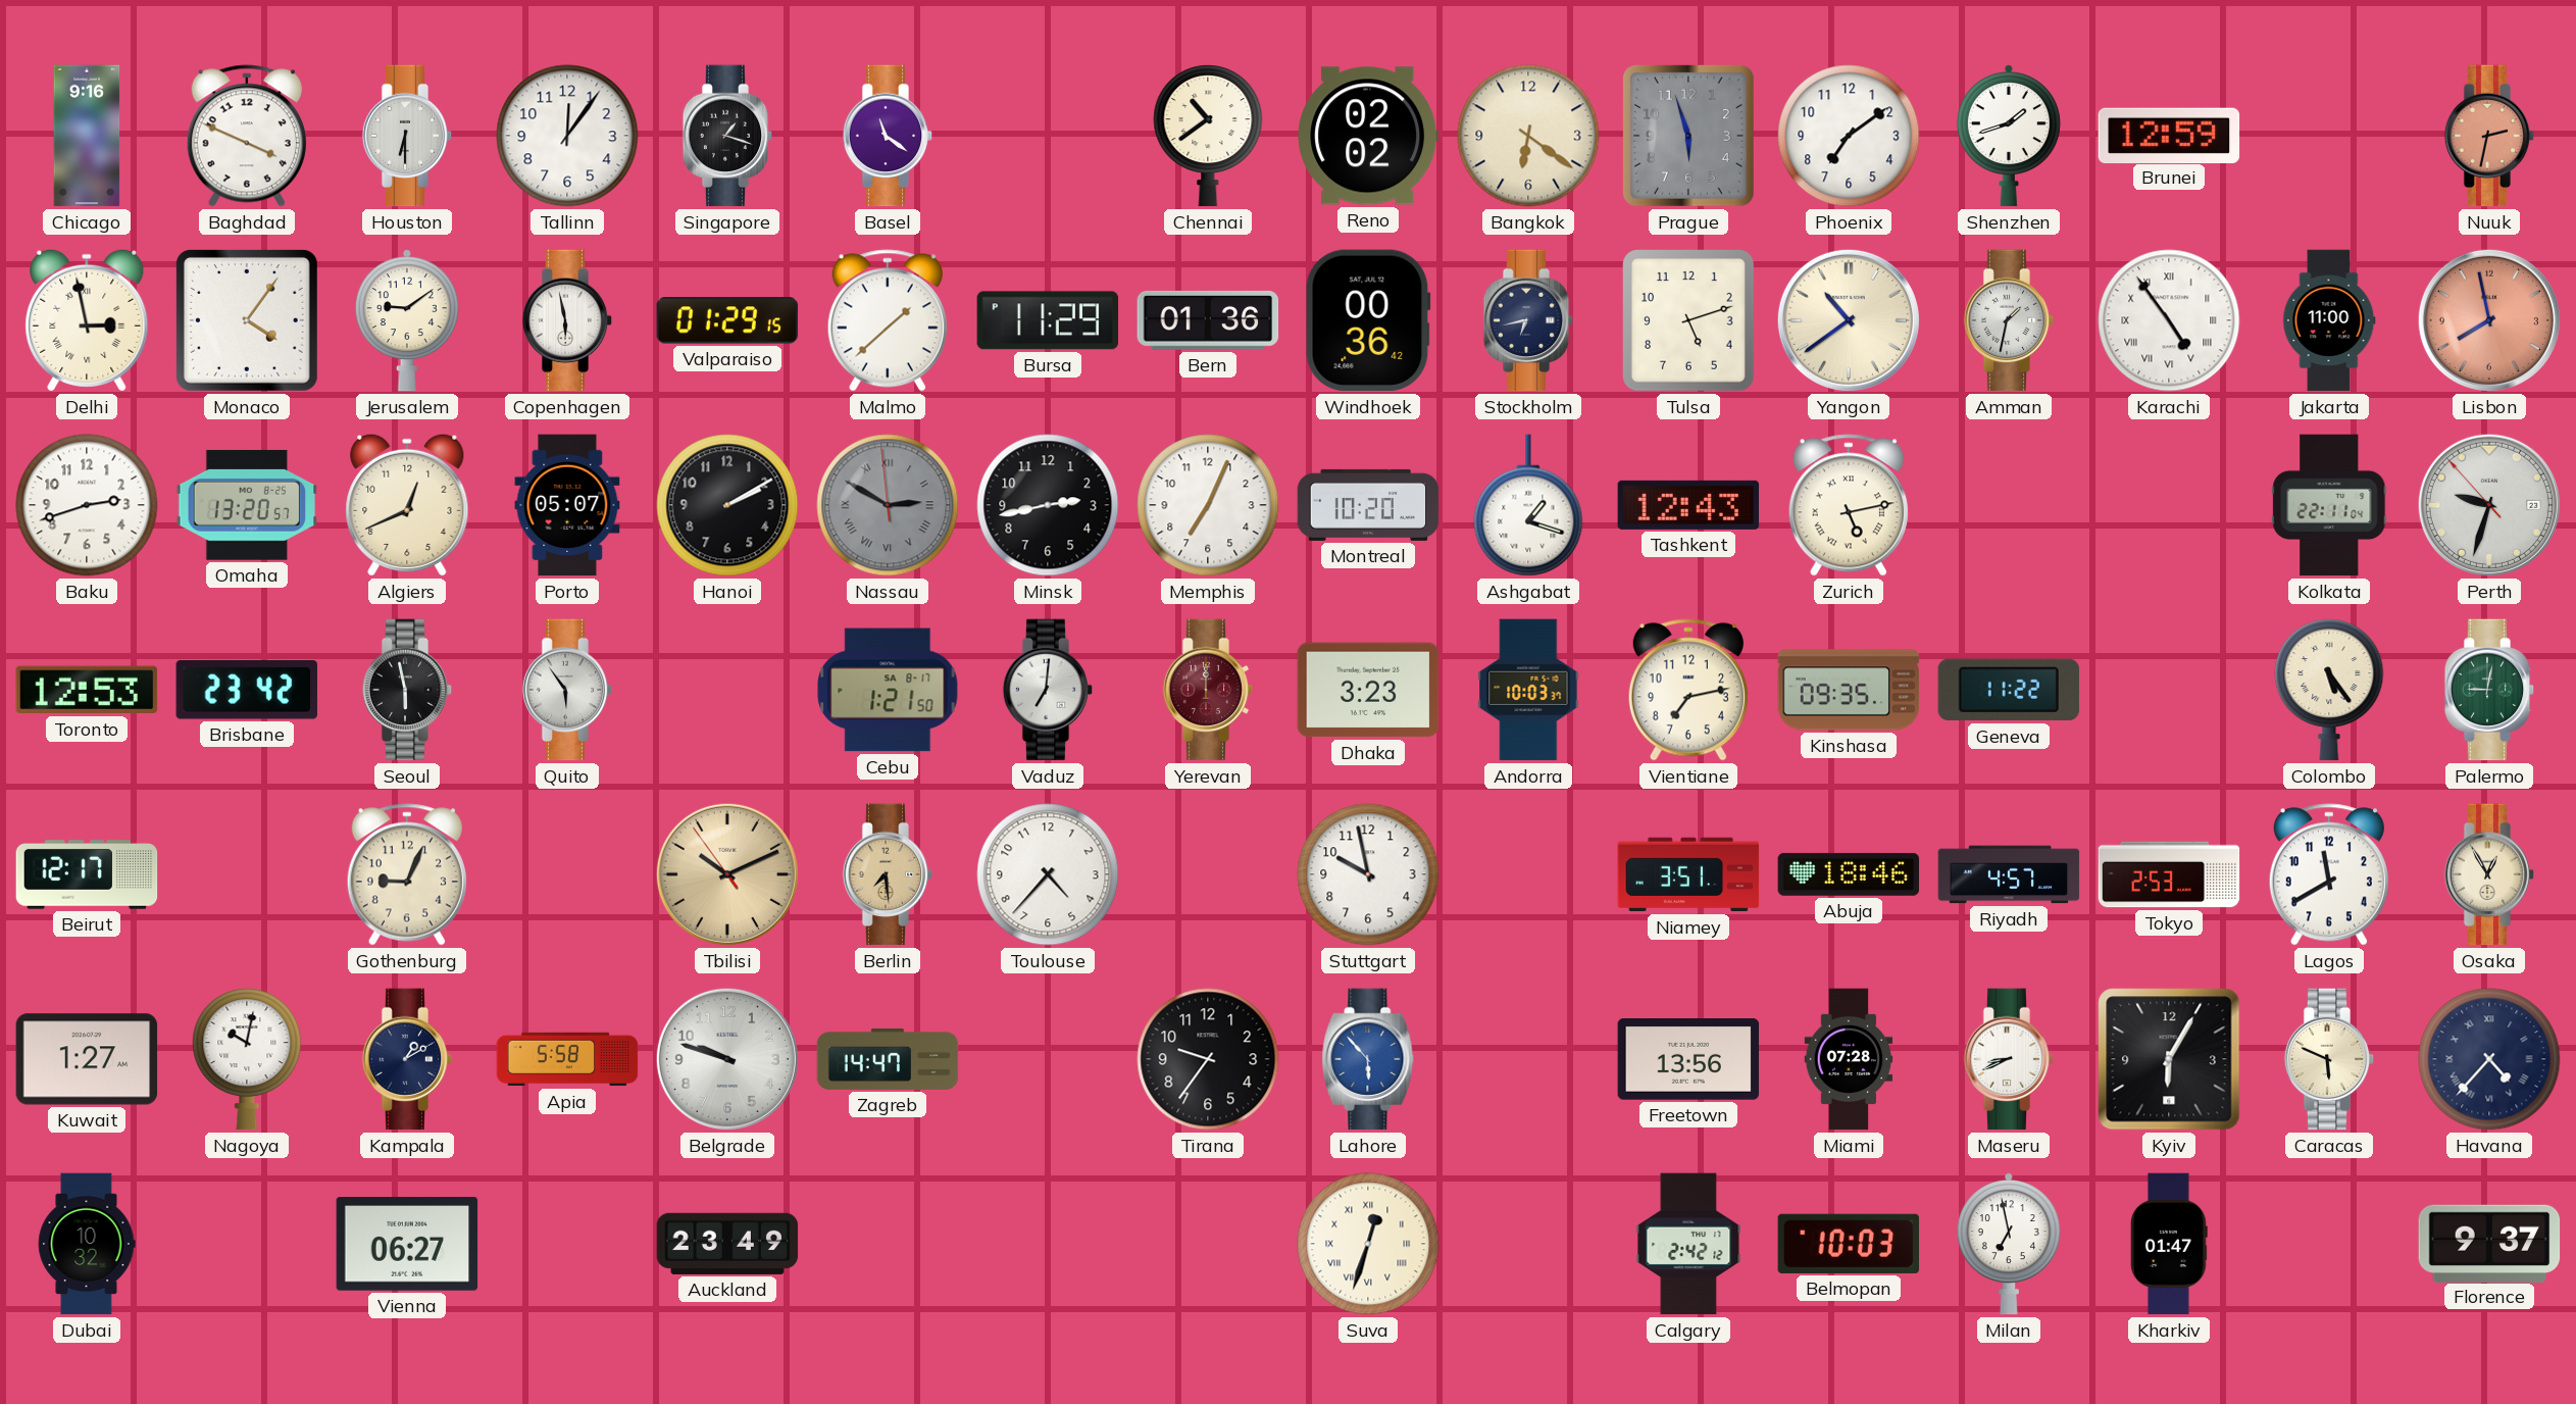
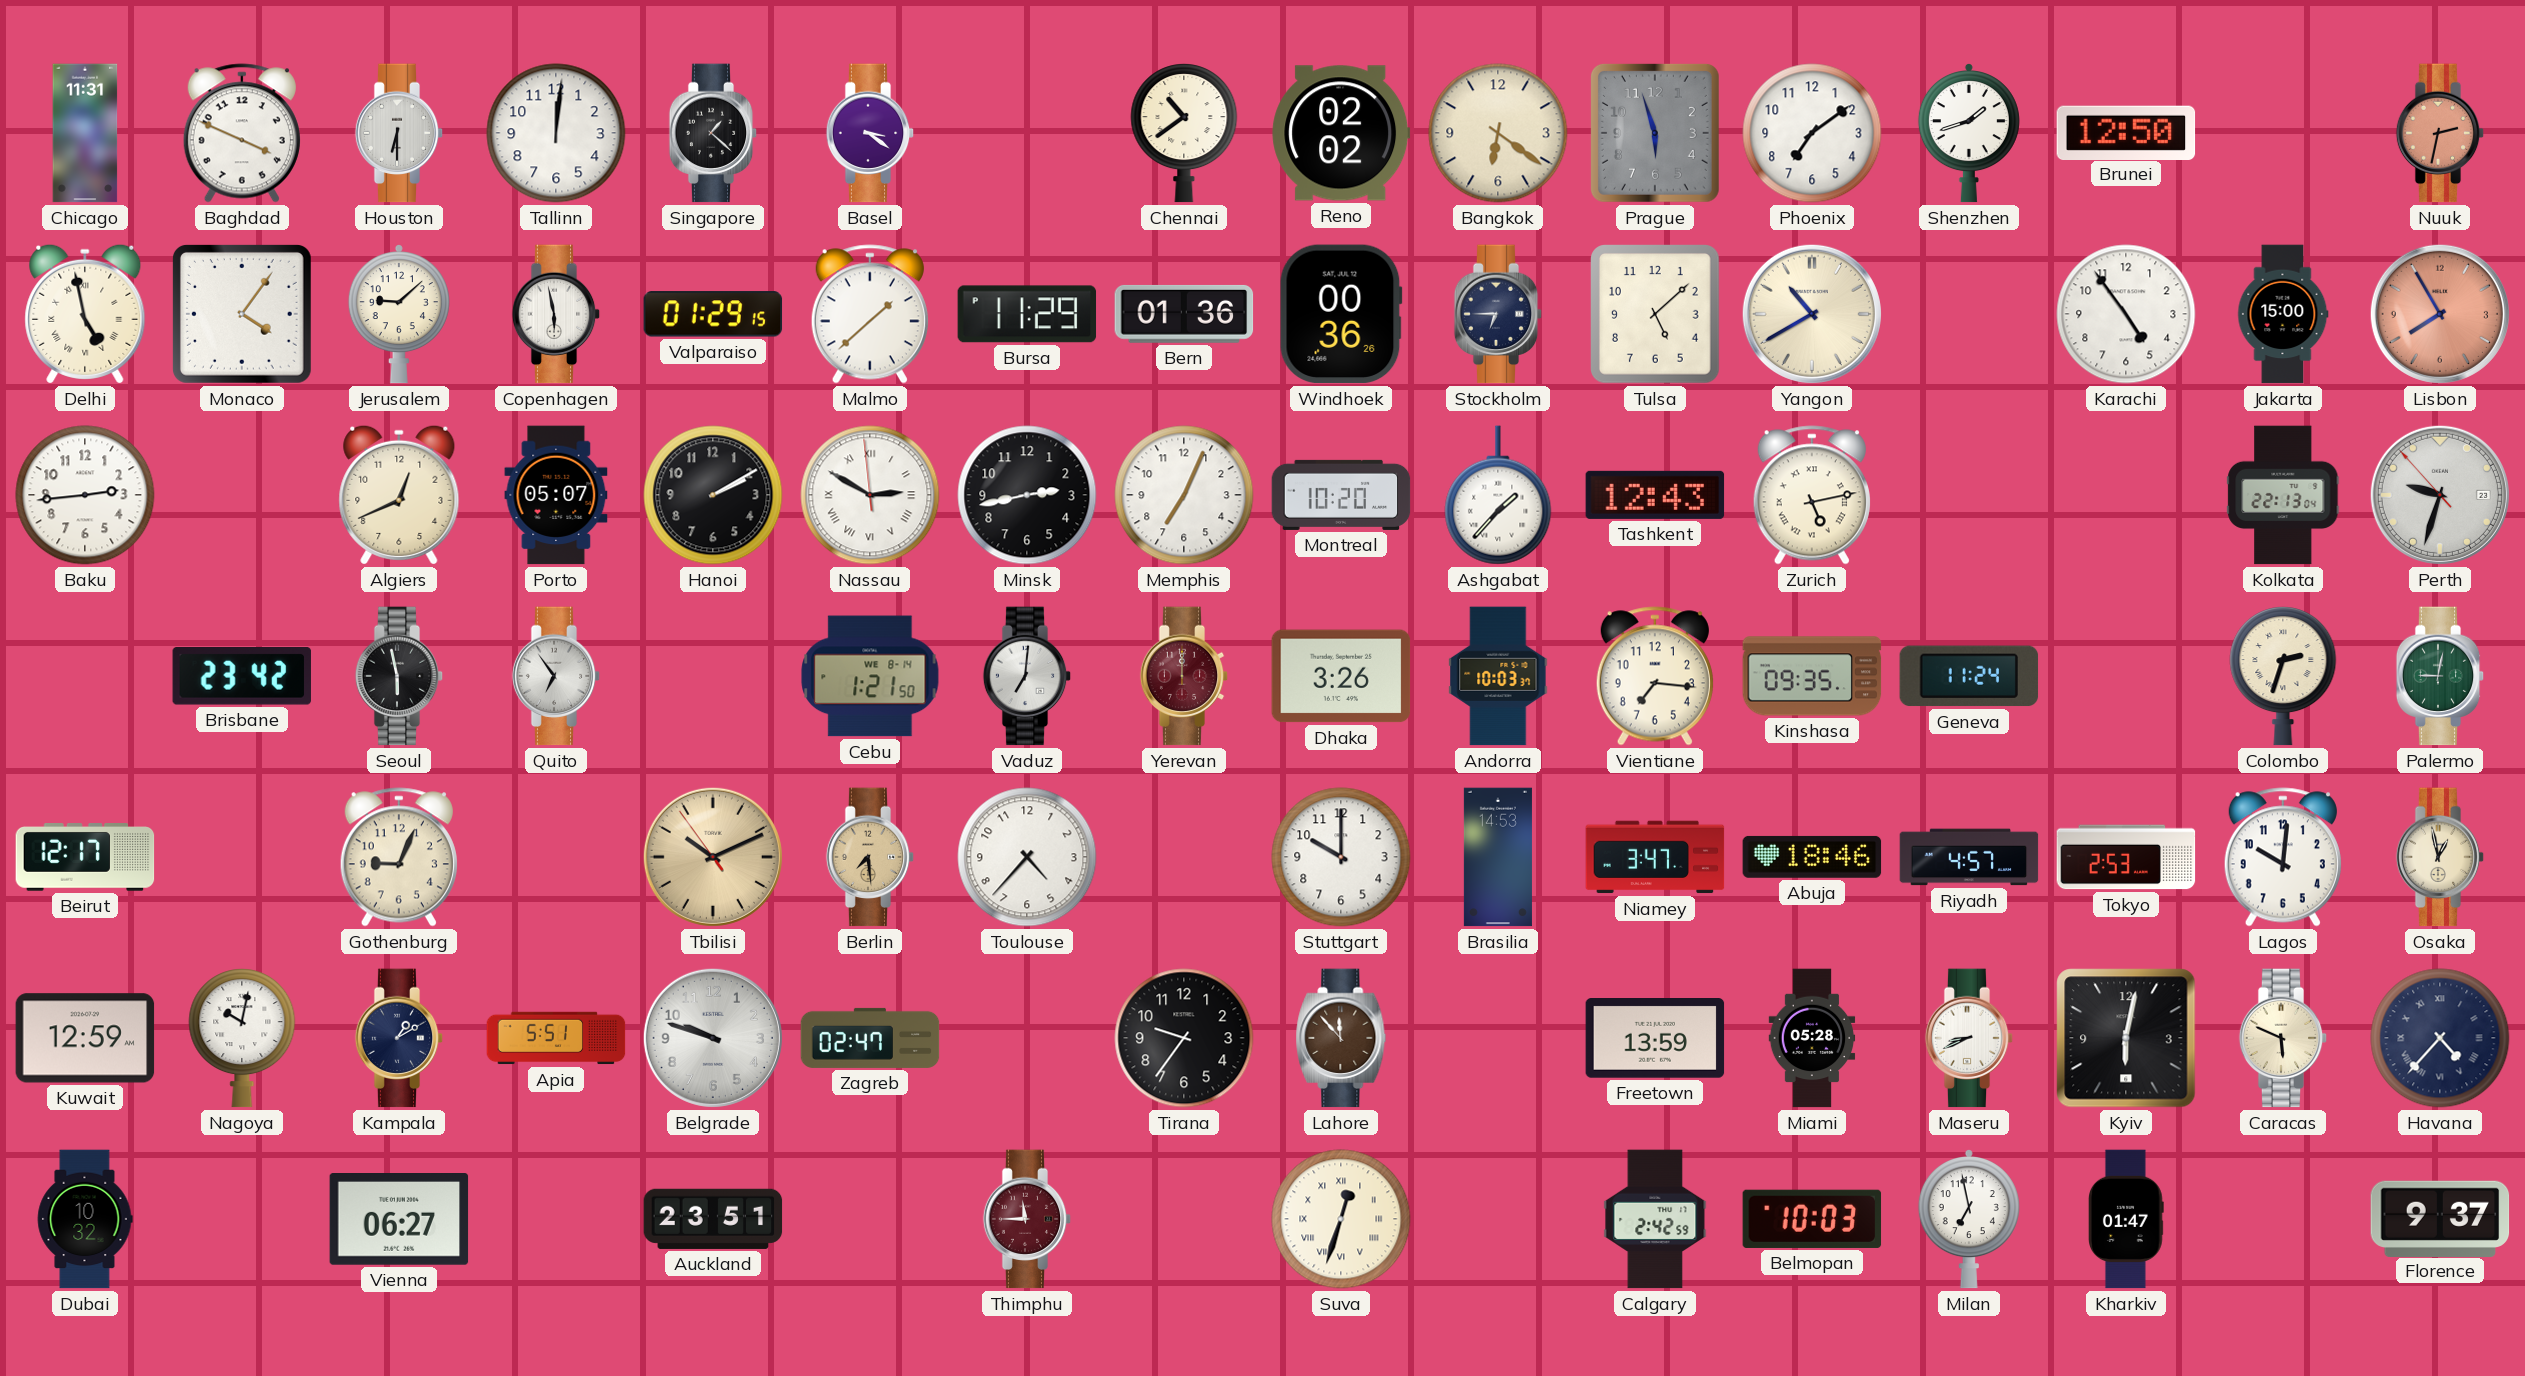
Chicago: 9:16 -> 11:31 (85, 133)
Tallinn: 12:06 -> 12:01 (556, 133)
Singapore: 1:18 -> 1:22 (713, 133)
Basel: 11:21 -> 3:21 (870, 133)
Brunei: 12:59 -> 12:50 (2126, 132)
Delhi: 2:58 -> 4:58 (85, 314)
Jerusalem: 9:09 -> 9:08 (399, 315)
Windhoek: 00:36:42 -> 00:36:26 (1341, 314)
Stockholm: 6:43 -> 6:45 (1498, 314)
Tulsa: 5:12 -> 5:08 (1656, 314)
Yangon: 10:39 -> 10:40 (1812, 314)
Amman: 1:32 -> none (2009, 320)
Karachi numerals: Roman -> Arabic (2126, 314)
Jakarta: 11:00 -> 15:00 (2283, 314)
Lisbon: 7:58 -> 7:55 (2440, 314)
Baku: 2:42 -> 2:44 (85, 495)
Omaha: 13:20 -> none (247, 505)
Nassau dial: grey -> white (870, 495)
Ashgabat: 1:18 -> 1:37 (1498, 495)
Kolkata: 22:11 -> 22:13 (2283, 495)
Toronto: 12:53 -> none (87, 690)
Quito: 5:54 -> 6:54 (556, 676)
Cebu date: SA 8-17 -> WE 8-14 (870, 676)
Dhaka: 3:23 -> 3:26 (1341, 676)
Vientiane: 7:13 -> 7:16 (1655, 676)
Geneva: 11:22 -> 11:24 (1969, 676)
Colombo: 5:24 -> 2:33 (2283, 676)
Stuttgart: 9:58 -> 10:00 (1341, 857)
Brasilia: none -> 14:53 (1498, 857)
Niamey: 3:51 -> 3:47 (1655, 857)
Lagos: 11:40 -> 10:01 (2283, 857)
Osaka: 12:55 -> 12:58 (2440, 857)
Kuwait: 1:27 -> 12:59 (85, 1038)
Apia: 5:58 -> 5:51 (556, 1038)
Zagreb: 14:47 -> 02:47 (870, 1038)
Lahore: 5:53 -> 11:53 (1341, 1038)
Lahore dial: blue -> brown (1341, 1038)
Freetown: 13:56 -> 13:59 (1655, 1039)
Miami: 07:28 -> 05:28 (1812, 1038)
Kyiv: 6:05 -> 6:02 (2126, 1038)
Auckland: 23:49 -> 23:51 (713, 1219)
Thimphu: none -> 11:45 (1027, 1219)
Calgary: 2:42:12 -> 2:42:59 (1655, 1219)
